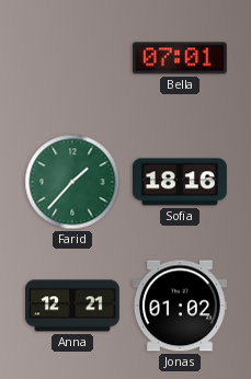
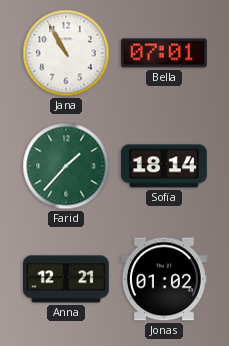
Jana: none -> 10:55 (66, 53)
Sofia: 18:16 -> 18:14 (164, 166)
